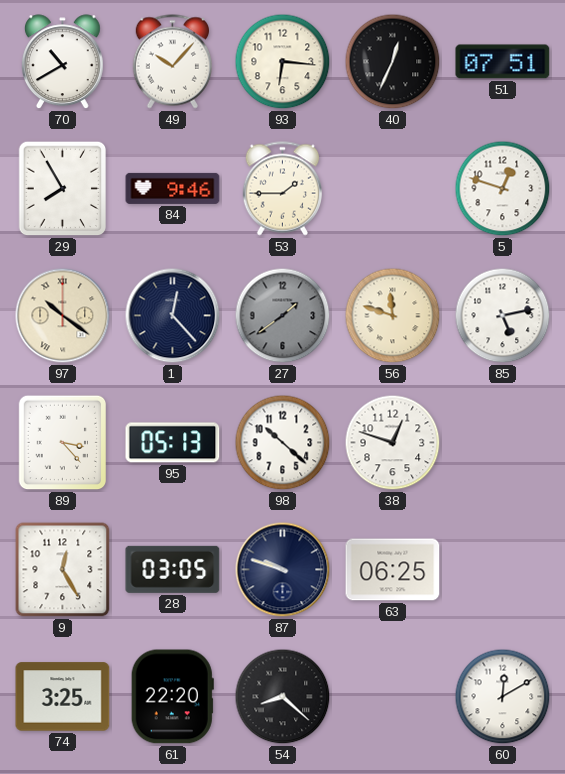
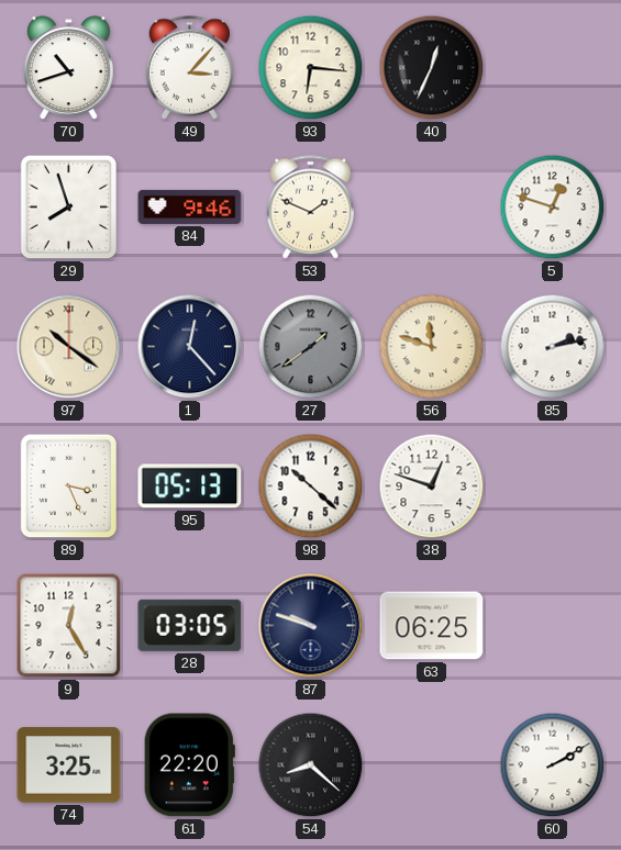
70: 10:40 -> 10:42 (68, 68)
49: 10:07 -> 3:07 (189, 68)
51: 07:51 -> none (503, 62)
29: 7:55 -> 7:57 (69, 208)
53: 1:45 -> 1:49 (310, 208)
85: 5:13 -> 2:13 (553, 347)
89: 3:23 -> 3:26 (69, 486)
60: 12:10 -> 2:10 (553, 765)
